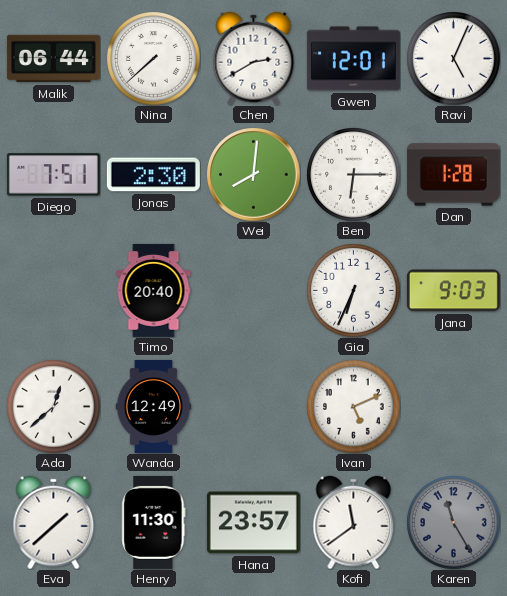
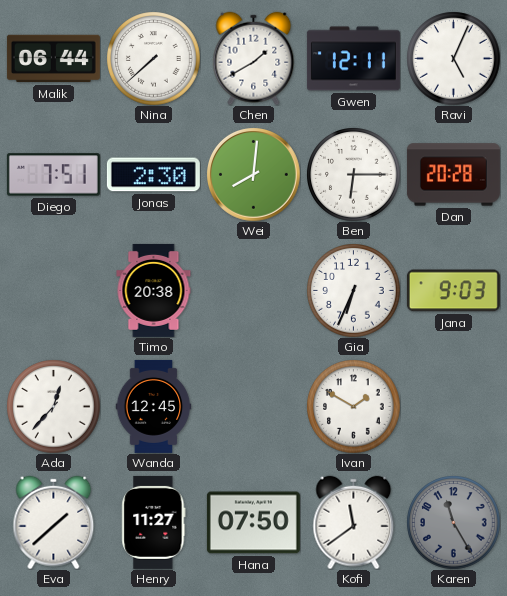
Chen: 2:40 -> 1:40 (254, 58)
Gwen: 12:01 -> 12:11 (353, 59)
Dan: 1:28 -> 20:28 (453, 175)
Timo: 20:40 -> 20:38 (154, 290)
Ada: 12:38 -> 12:37 (53, 406)
Wanda: 12:49 -> 12:45 (154, 406)
Ivan: 5:11 -> 1:50 (353, 406)
Henry: 11:30 -> 11:27 (154, 522)
Hana: 23:57 -> 07:50 (253, 523)
